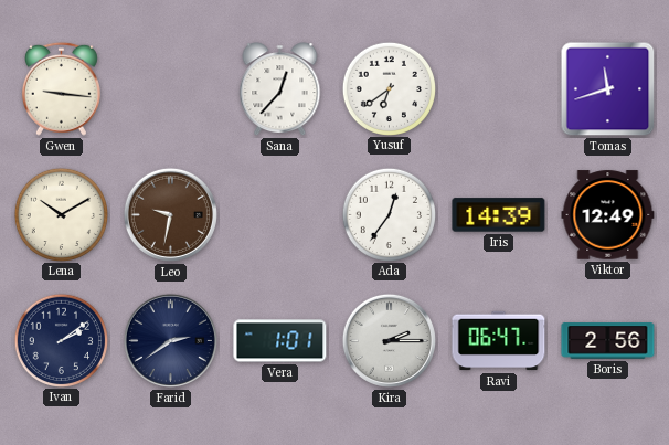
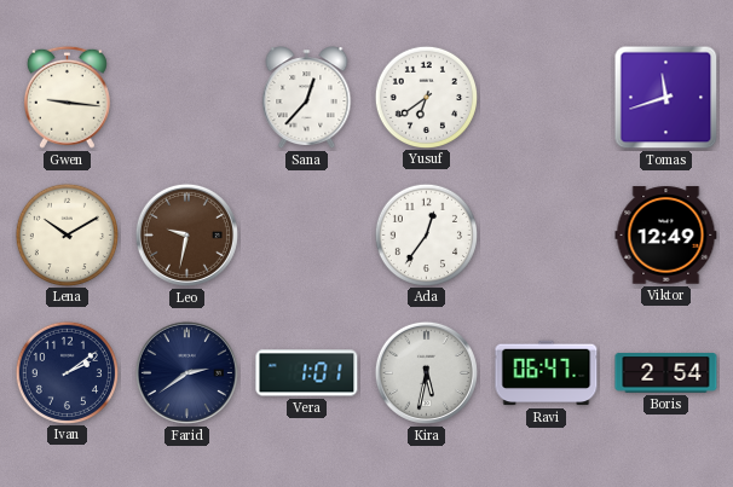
Iris: 14:39 -> none (499, 215)
Kira: 2:15 -> 5:32 (426, 372)
Boris: 2:56 -> 2:54 (666, 373)
